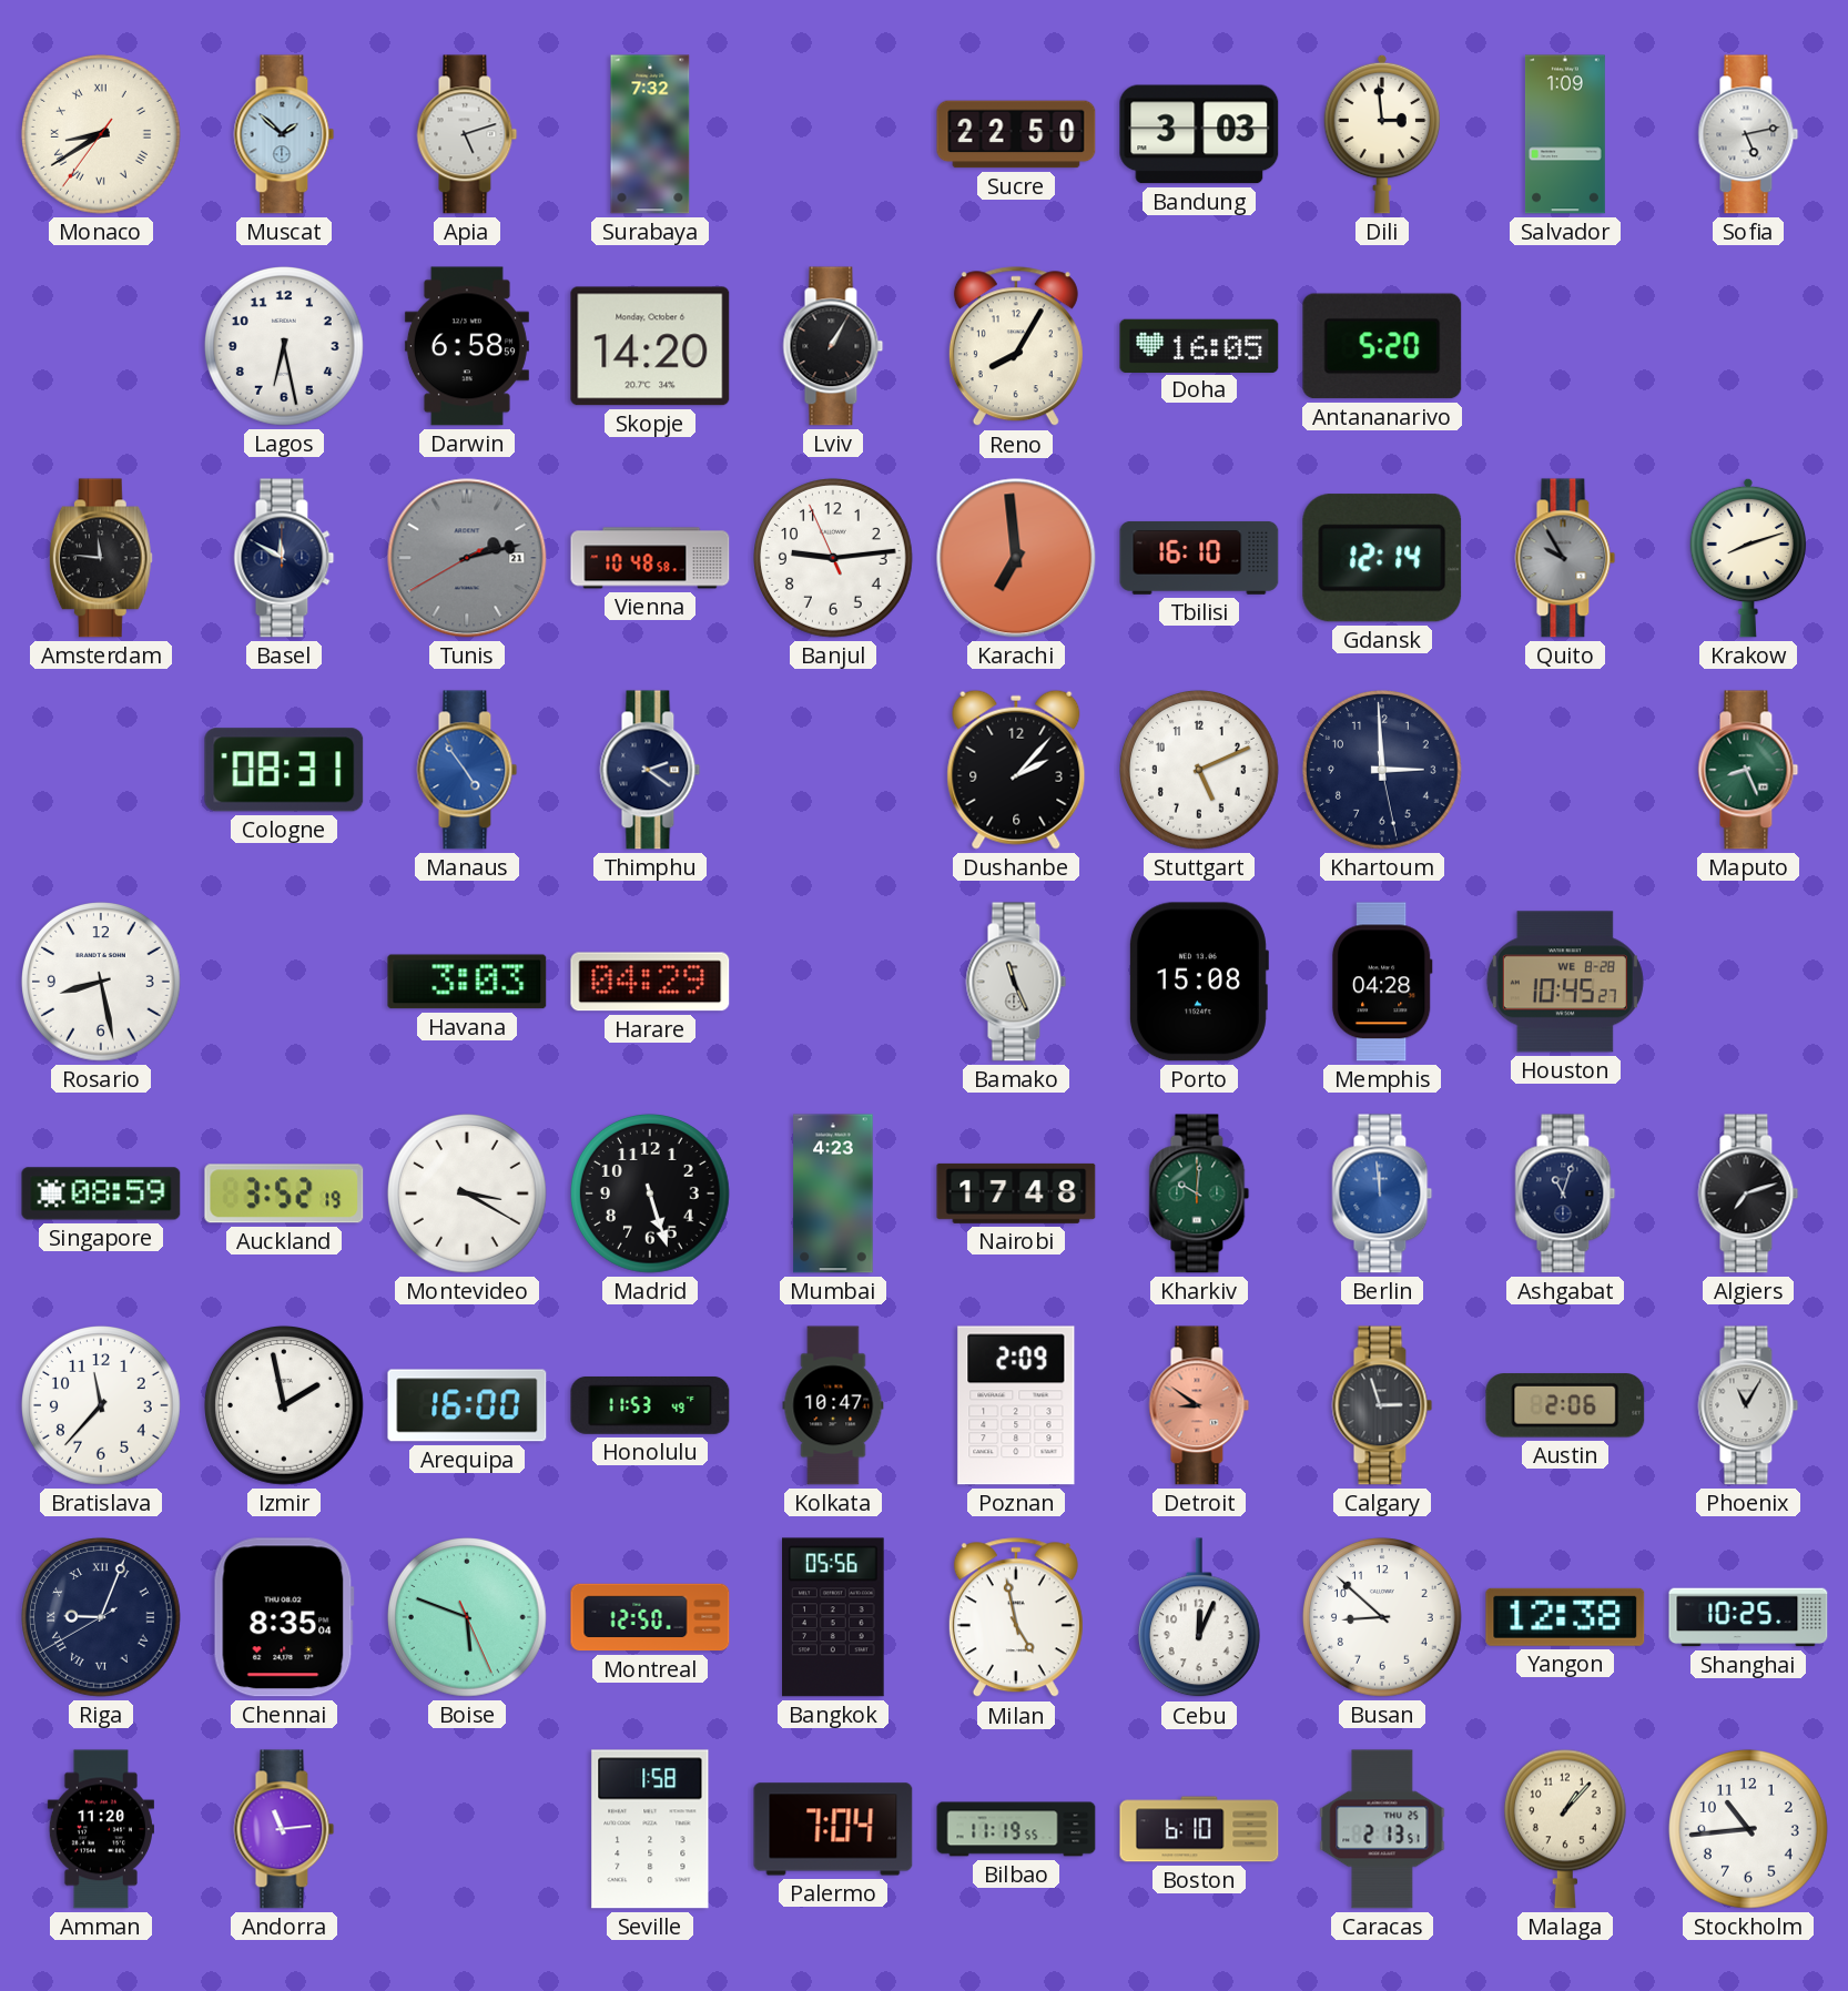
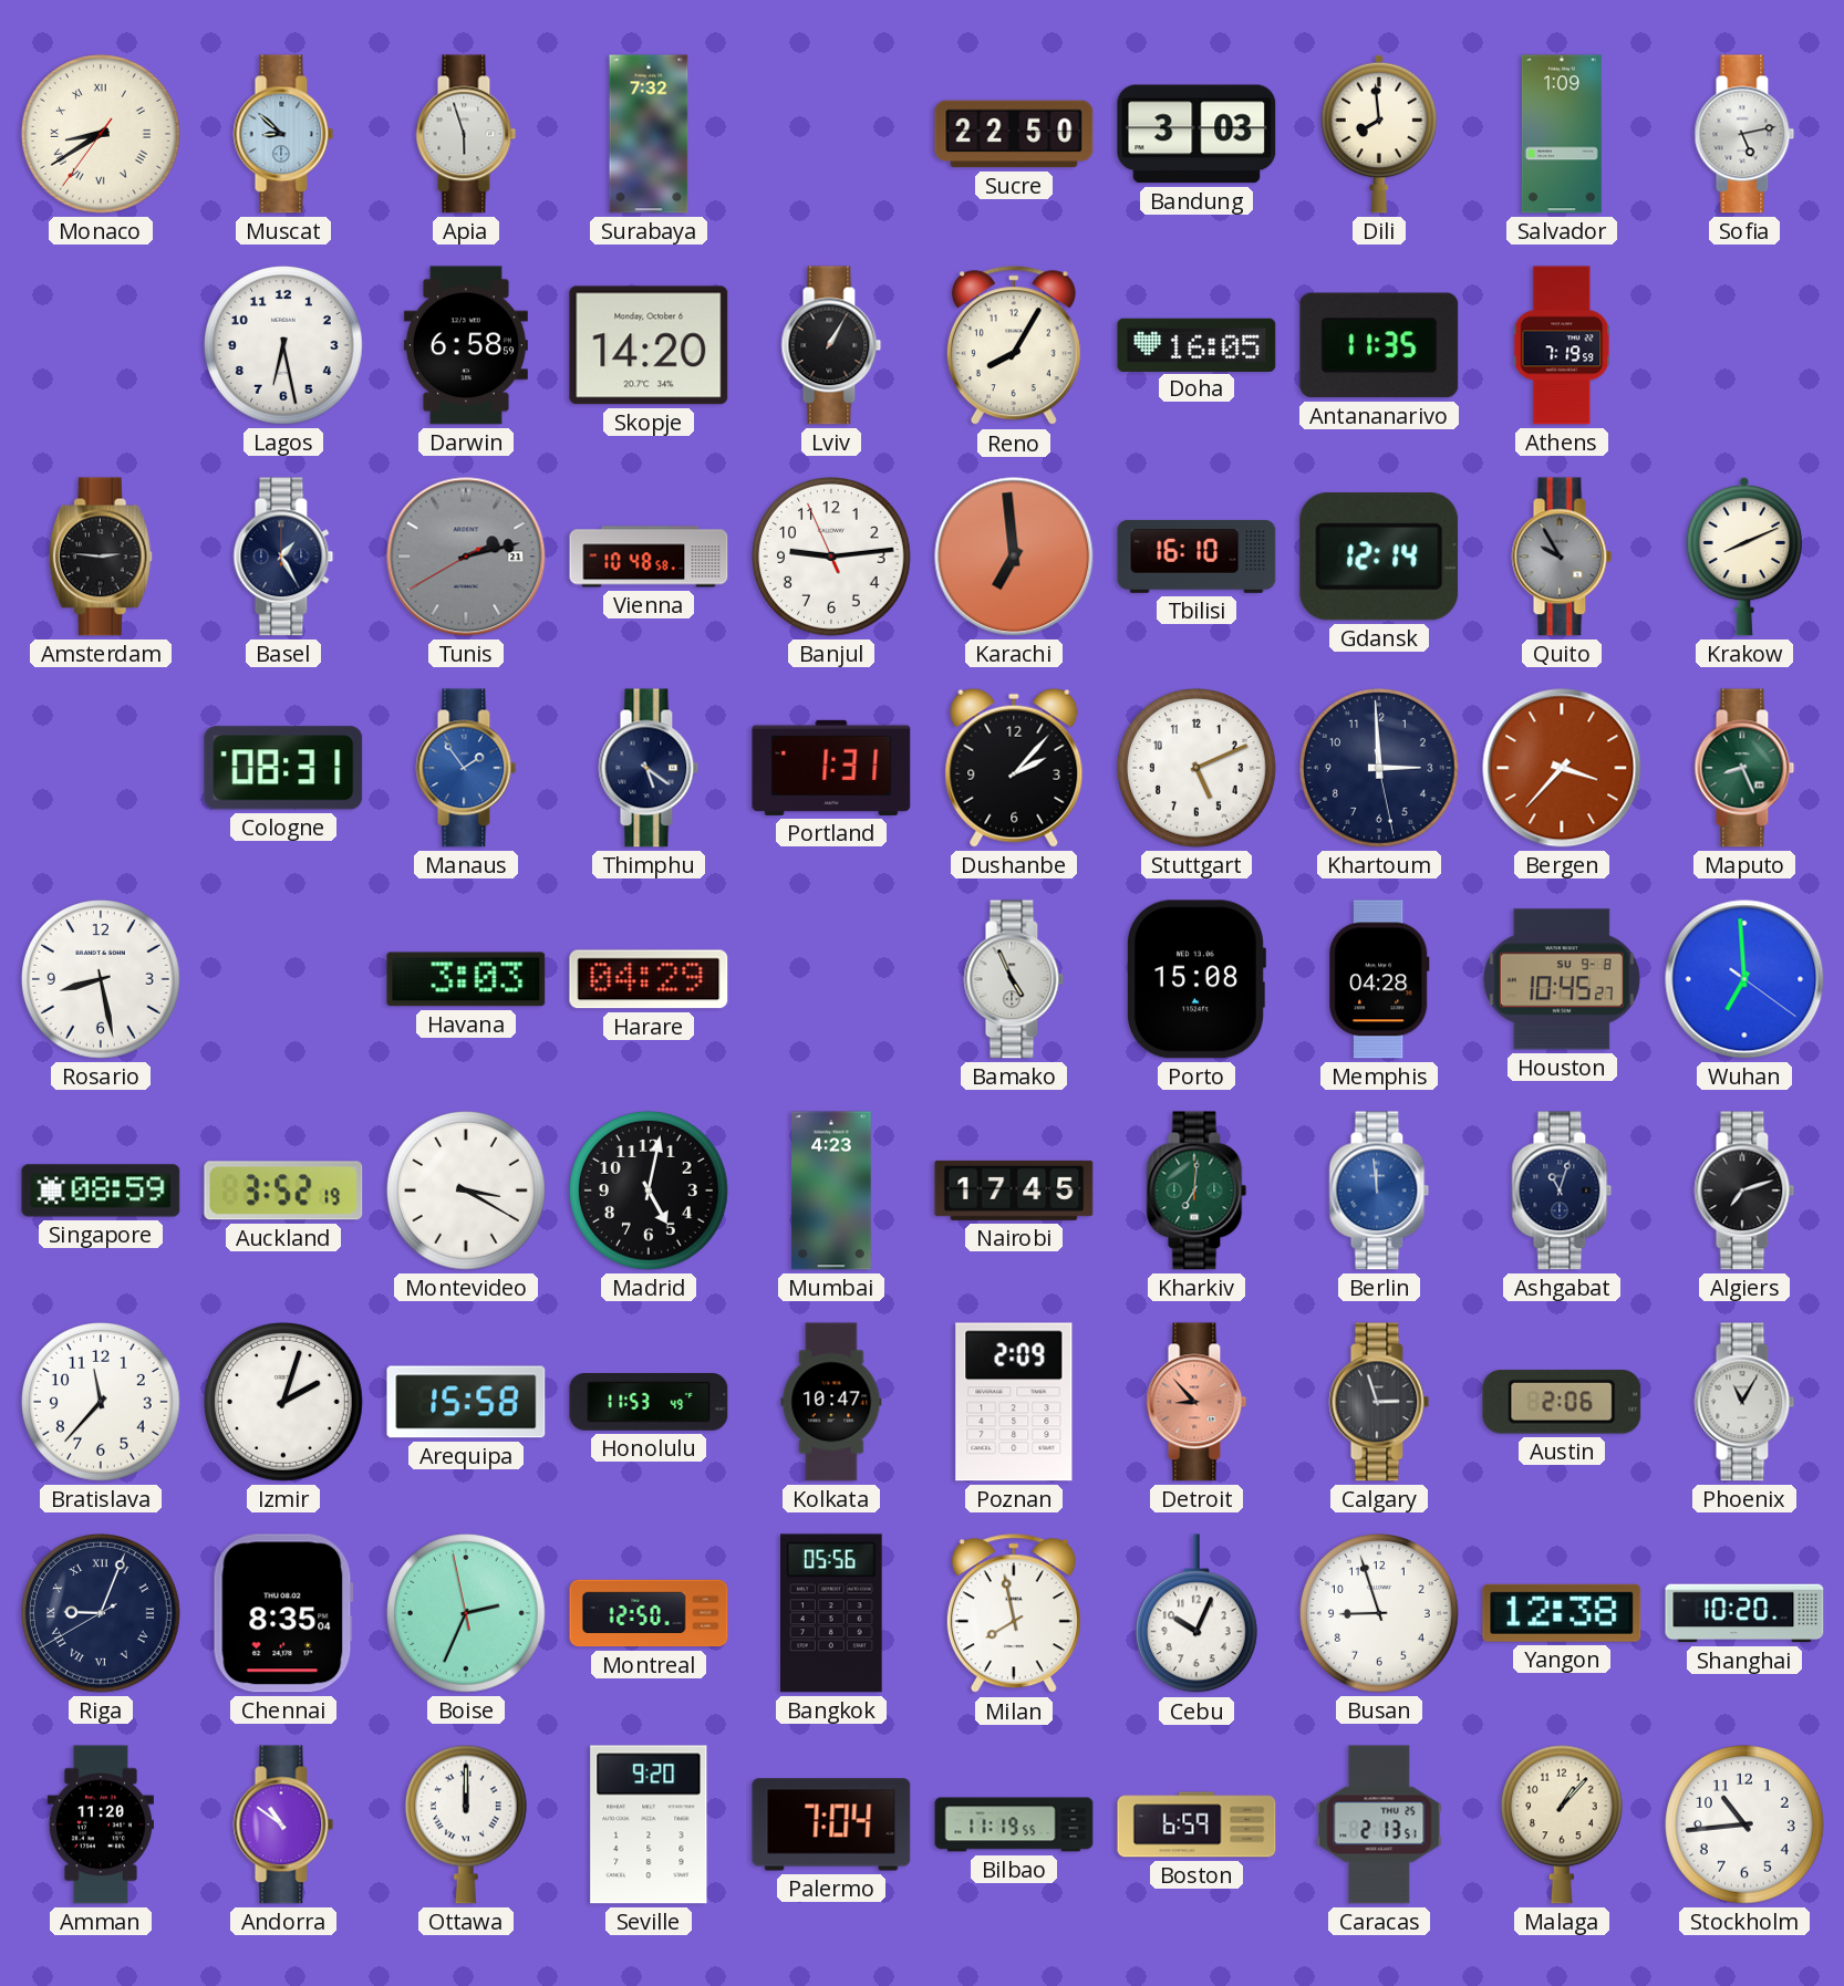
Muscat: 1:52 -> 8:52 (283, 134)
Apia: 5:12 -> 5:57 (466, 134)
Dili: 2:59 -> 7:59 (1379, 134)
Antananarivo: 5:20 -> 11:35 (1379, 345)
Athens: none -> 7:19 (1563, 345)
Amsterdam: 11:46 -> 2:46 (101, 557)
Basel: 11:50 -> 1:25 (283, 557)
Krakow: 8:12 -> 8:11 (1744, 557)
Manaus: 4:54 -> 1:54 (466, 768)
Thimphu: 2:21 -> 5:21 (649, 768)
Portland: none -> 1:31 (831, 768)
Bergen: none -> 3:37 (1562, 768)
Bamako: 11:26 -> 4:56 (1014, 979)
Houston date: WE 8-28 -> SU 9-8 (1562, 979)
Wuhan: none -> 6:59 (1744, 979)
Madrid: 5:27 -> 5:02 (650, 1192)
Nairobi: 17:48 -> 17:45 (1014, 1190)
Kharkiv: 10:01 -> 7:01 (1196, 1190)
Izmir: 1:58 -> 2:03 (284, 1403)
Arequipa: 16:00 -> 15:58 (466, 1402)
Detroit: 8:51 -> 8:53 (1196, 1402)
Boise: 5:48 -> 2:33 (467, 1614)
Milan: 4:58 -> 7:58 (1014, 1614)
Cebu: 12:04 -> 10:04 (1196, 1614)
Busan: 8:52 -> 8:57 (1380, 1614)
Shanghai: 10:25 -> 10:20 (1744, 1613)
Andorra: 11:14 -> 10:51 (283, 1824)
Ottawa: none -> 12:00 (466, 1824)
Seville: 1:58 -> 9:20 (649, 1824)
Boston: 6:10 -> 6:59 (1196, 1824)
